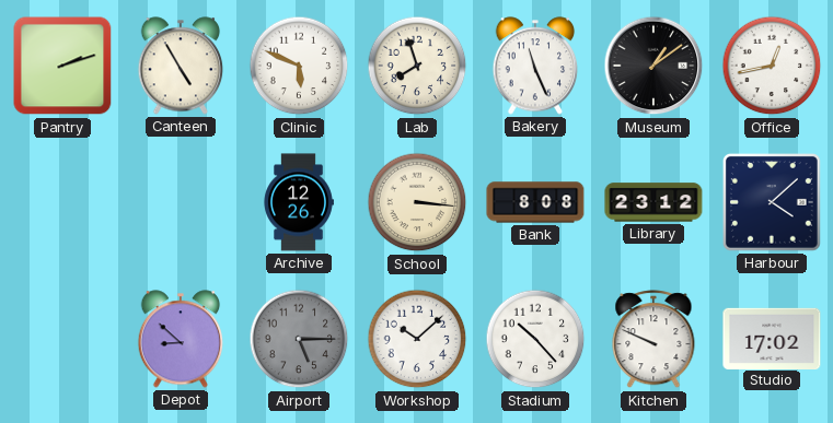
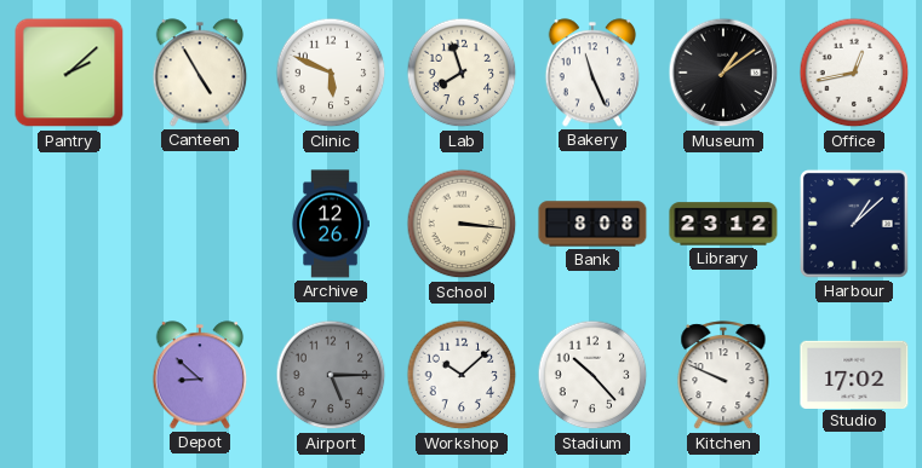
Pantry: 2:12 -> 2:08 (69, 73)
Harbour: 4:08 -> 1:08 (854, 224)
